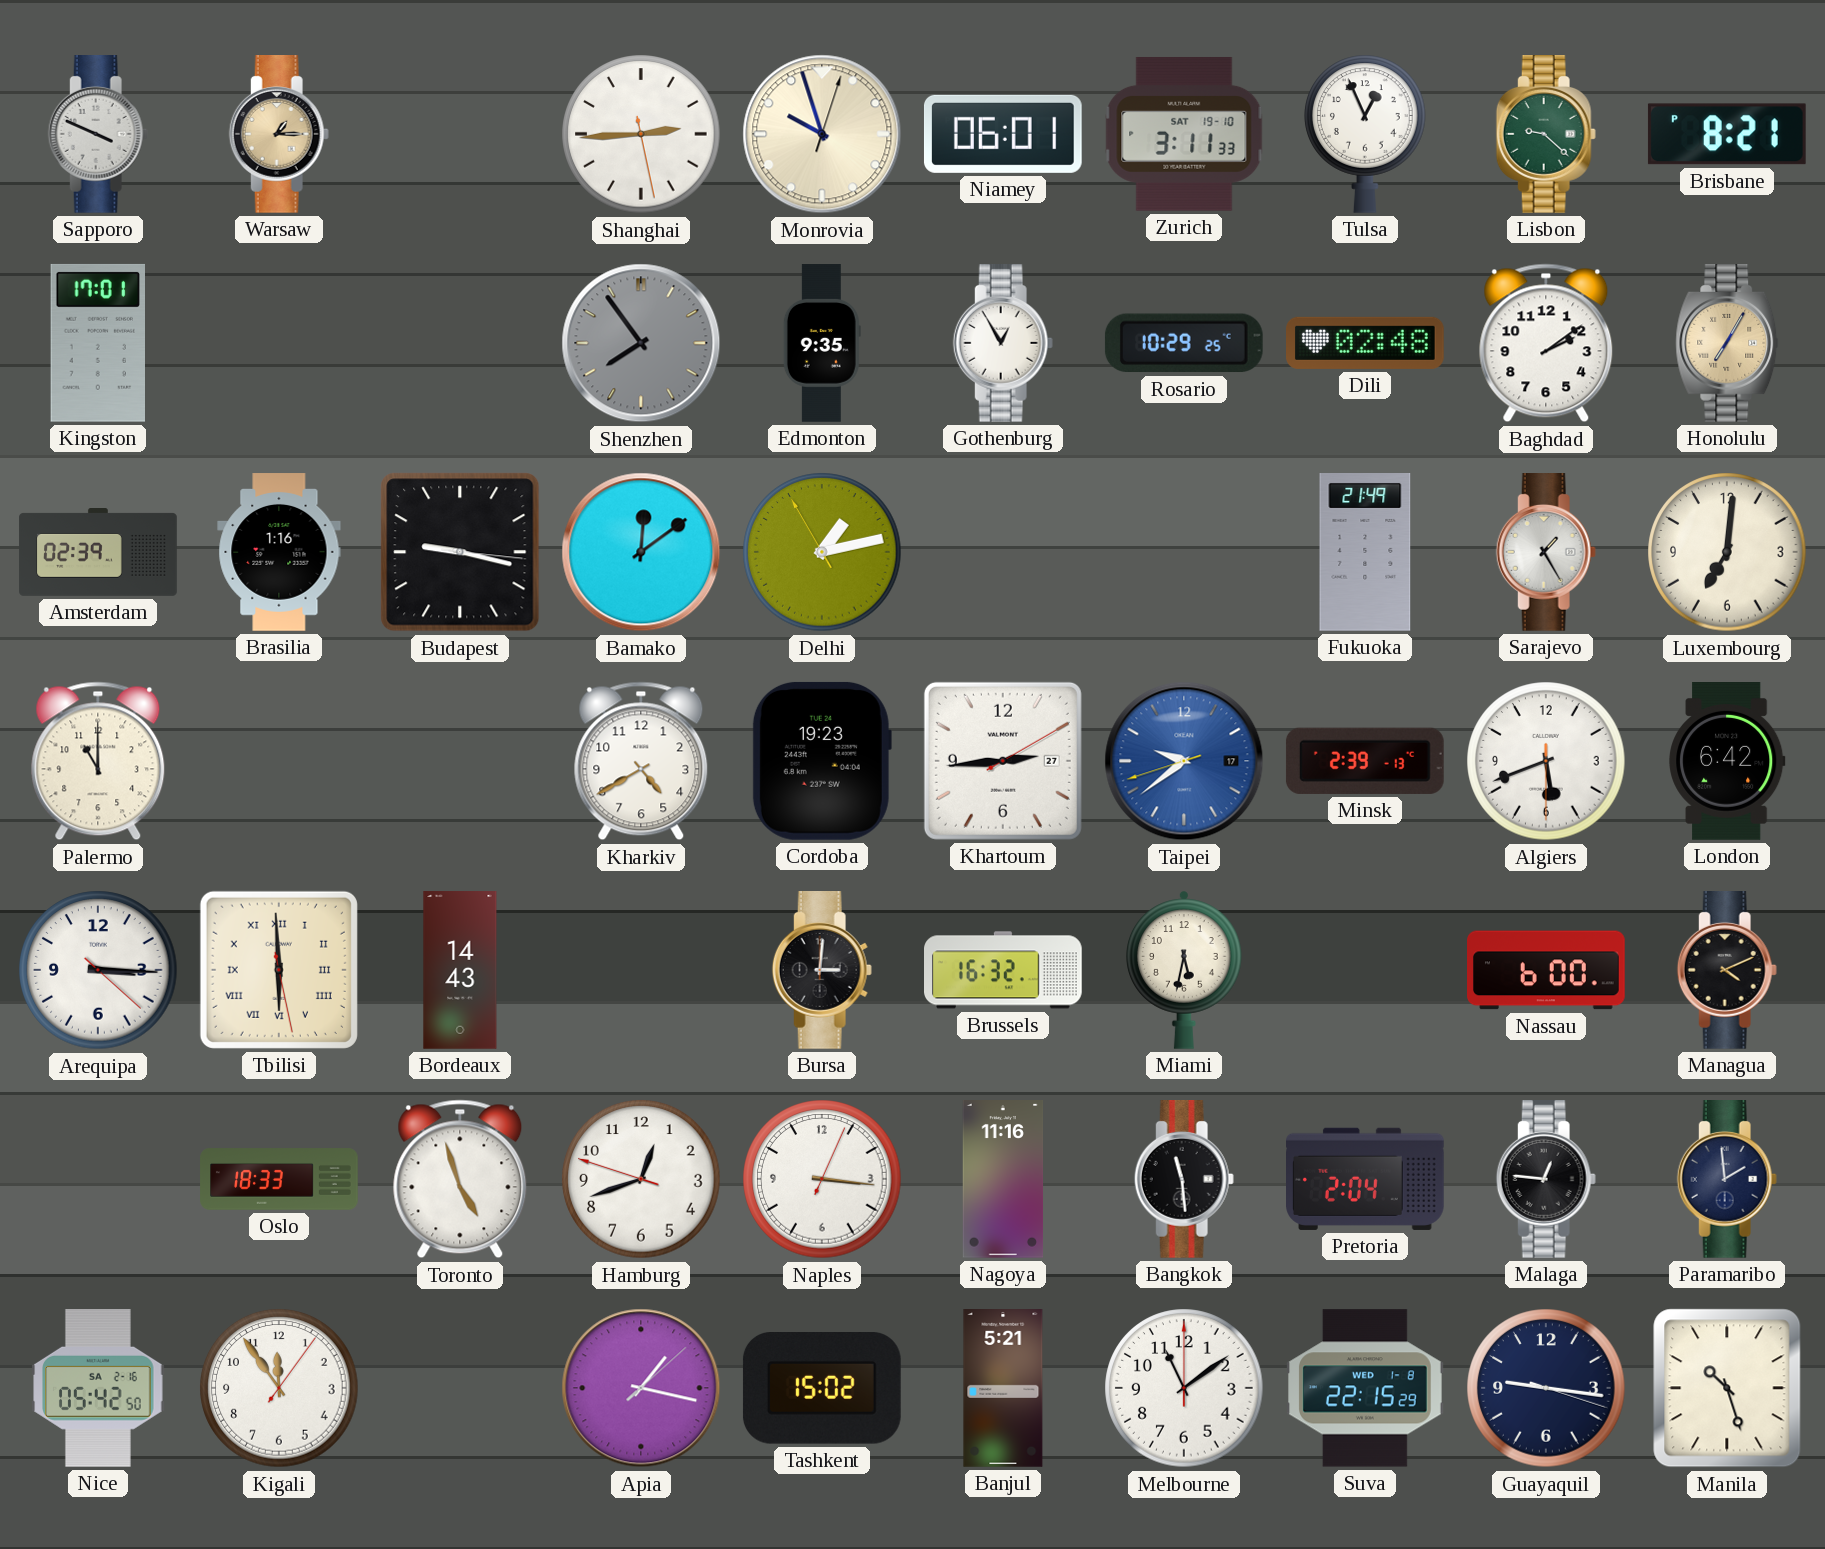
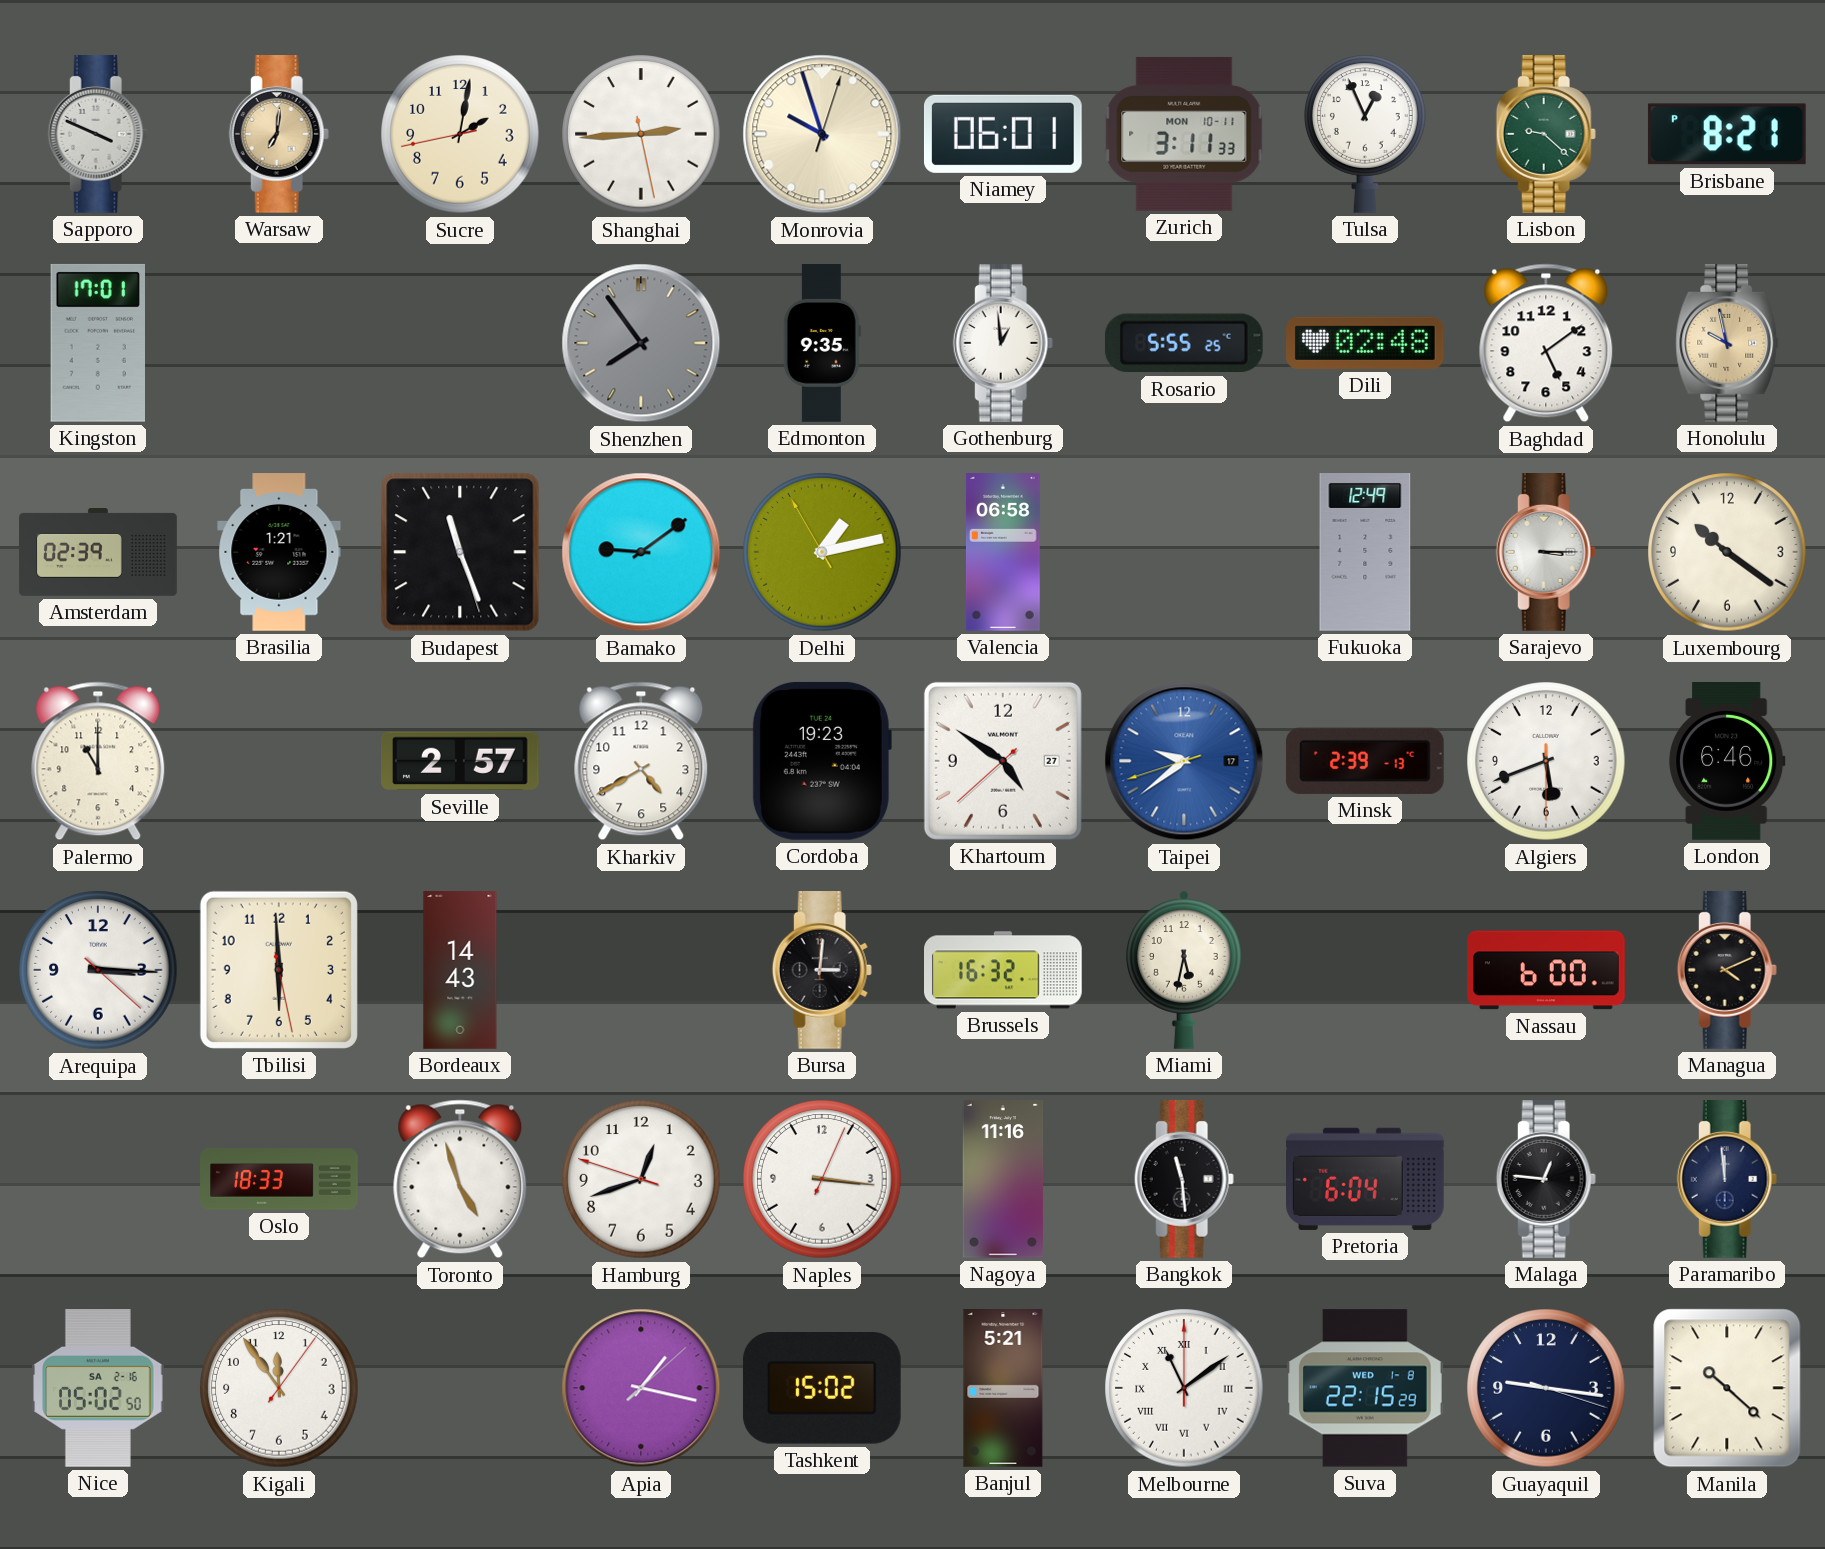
Warsaw: 1:15 -> 7:01 (279, 135)
Sucre: none -> 2:01 (460, 134)
Zurich date: SAT 19-10 -> MON 10-11 (1184, 134)
Gothenburg: 12:55 -> 12:59 (1003, 344)
Rosario: 10:29 -> 5:55 (1184, 343)
Baghdad: 2:09 -> 5:09 (1546, 343)
Honolulu: 7:05 -> 9:58 (1727, 344)
Brasilia: 1:16 -> 1:21 (279, 552)
Budapest: 9:17 -> 11:26 (460, 552)
Bamako: 12:09 -> 9:09 (641, 552)
Valencia: none -> 06:58 (1003, 552)
Fukuoka: 21:49 -> 12:49 (1365, 553)
Sarajevo: 1:25 -> 3:15 (1546, 553)
Luxembourg: 7:01 -> 10:21 (1727, 552)
Seville: none -> 2:57 (460, 761)
Khartoum: 2:44 -> 4:50 (1003, 761)
London: 6:42 -> 6:46 (1728, 762)
Tbilisi numerals: Roman -> Arabic (279, 970)
Pretoria: 2:04 -> 6:04 (1366, 1179)
Paramaribo: 1:59 -> 11:59 (1727, 1180)
Nice: 05:42 -> 05:02 (98, 1389)
Melbourne numerals: Arabic -> Roman (1184, 1388)
Manila: 10:27 -> 10:22 (1727, 1388)
